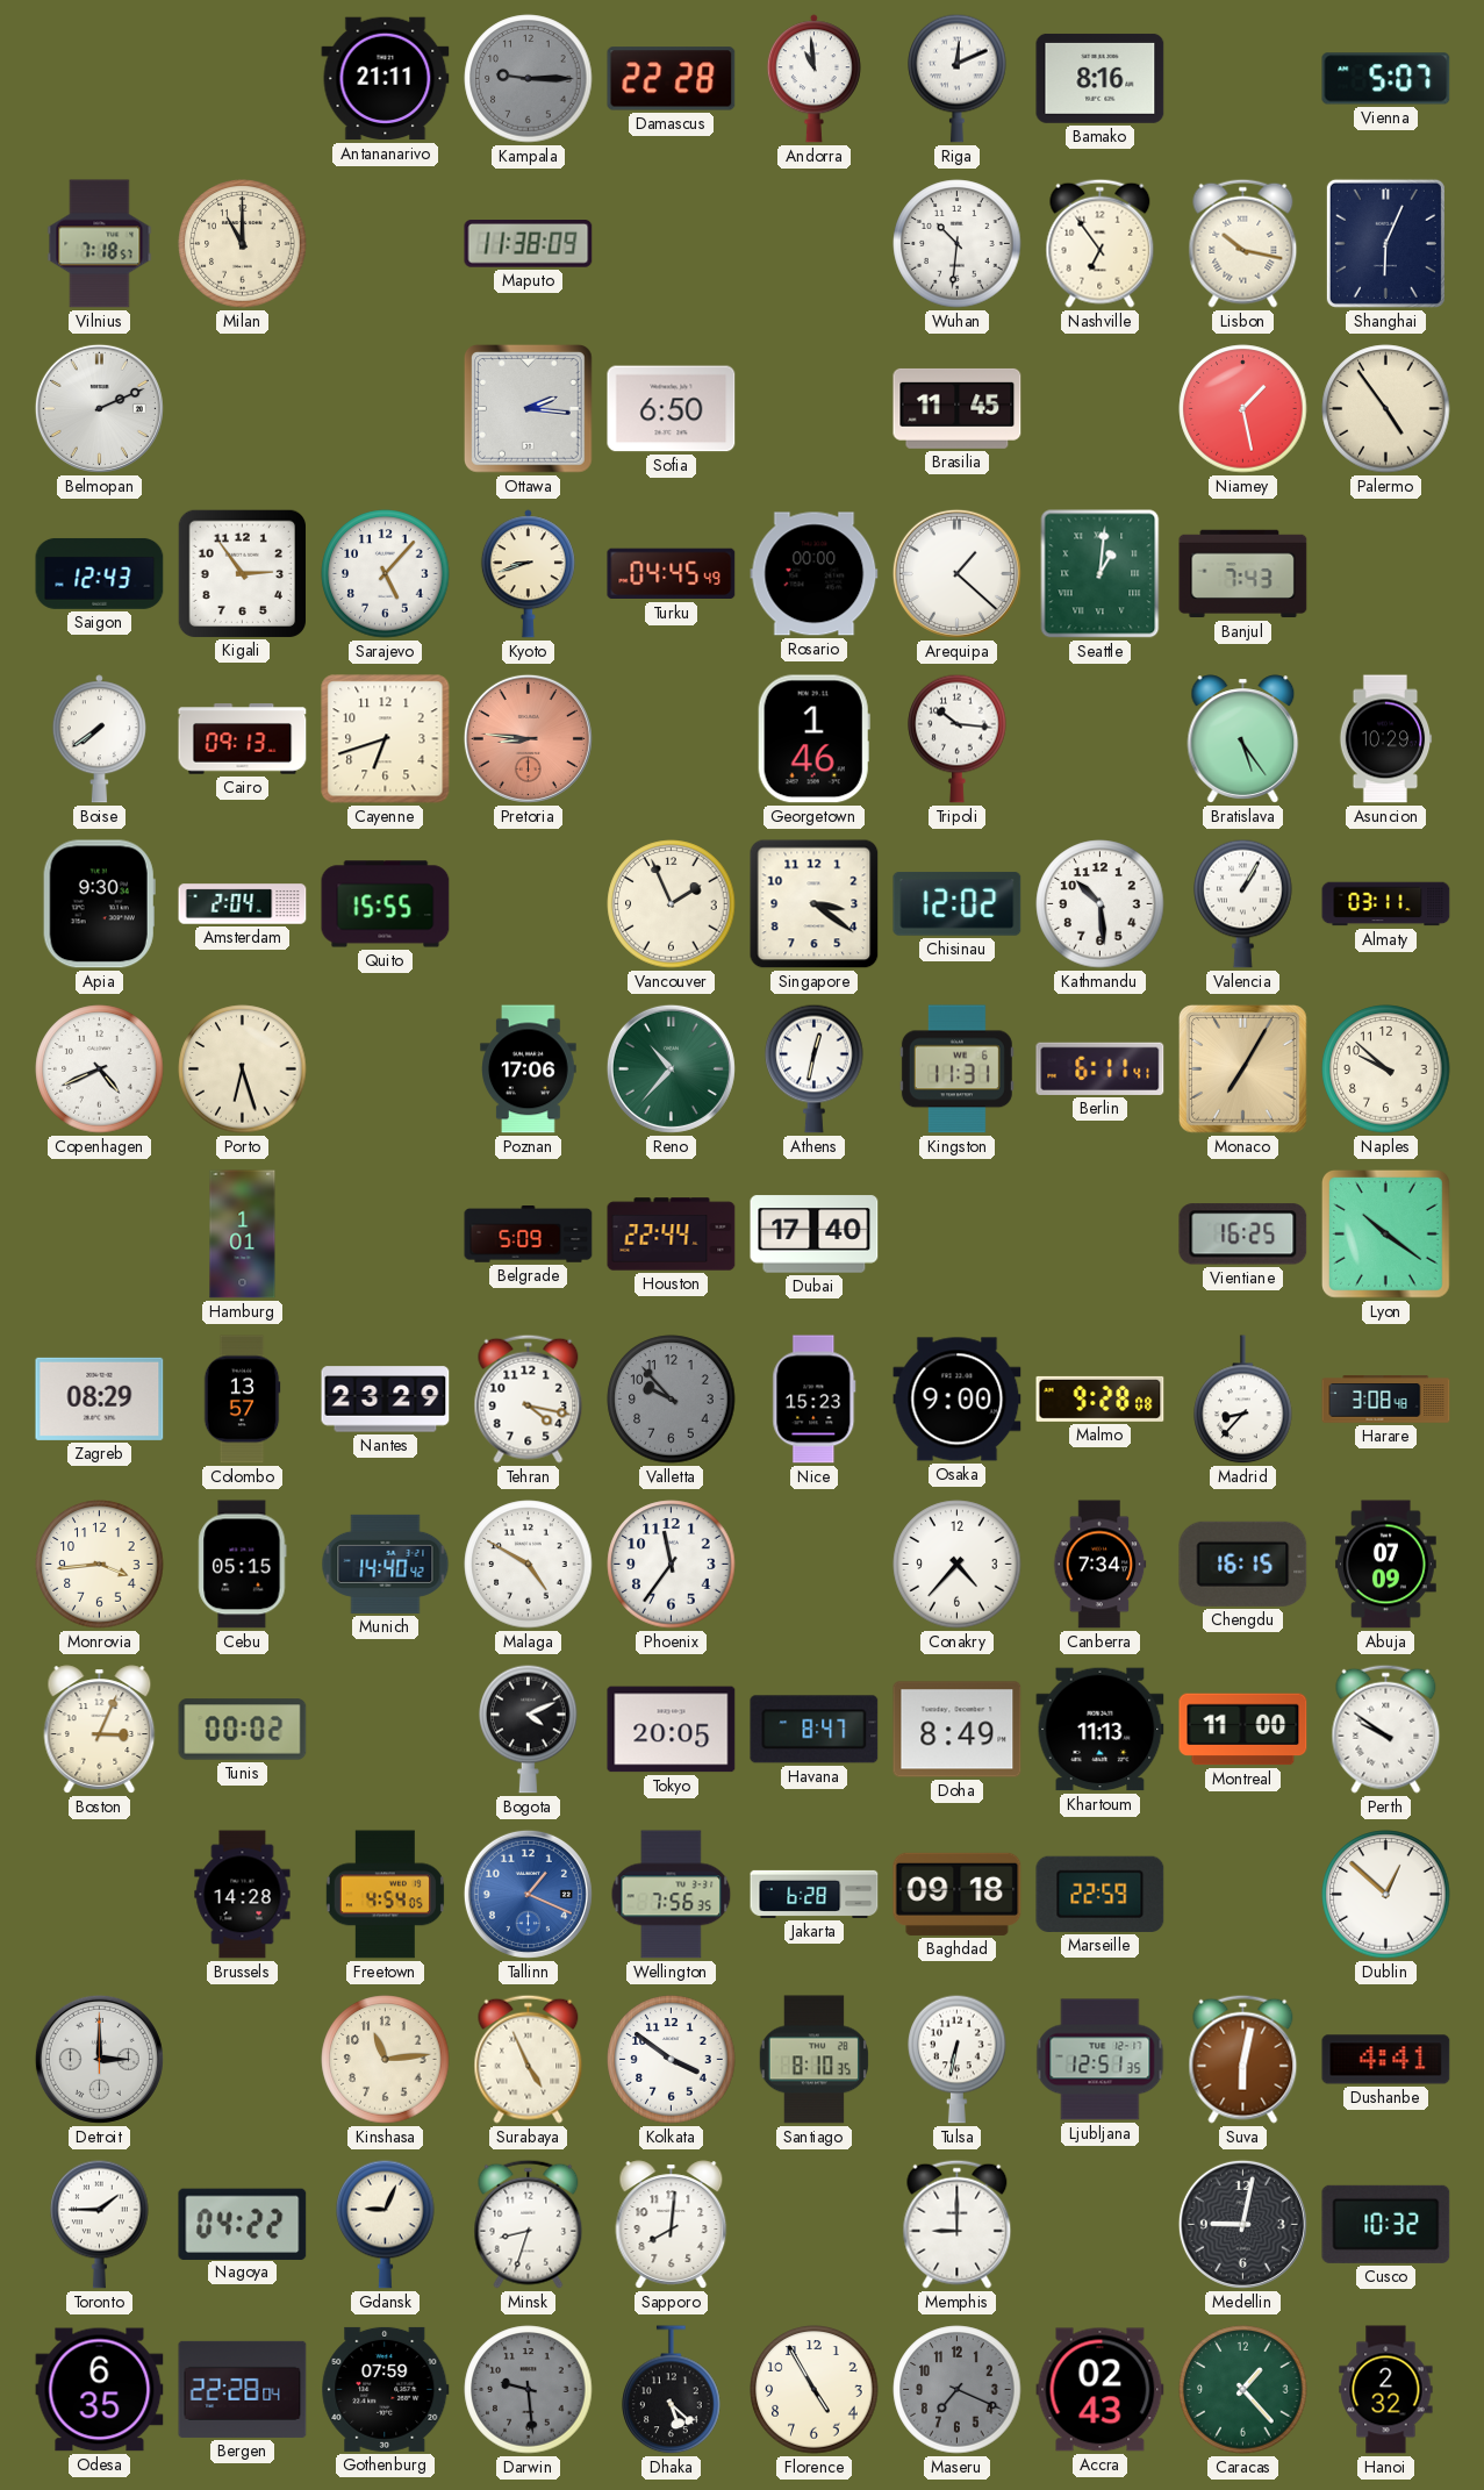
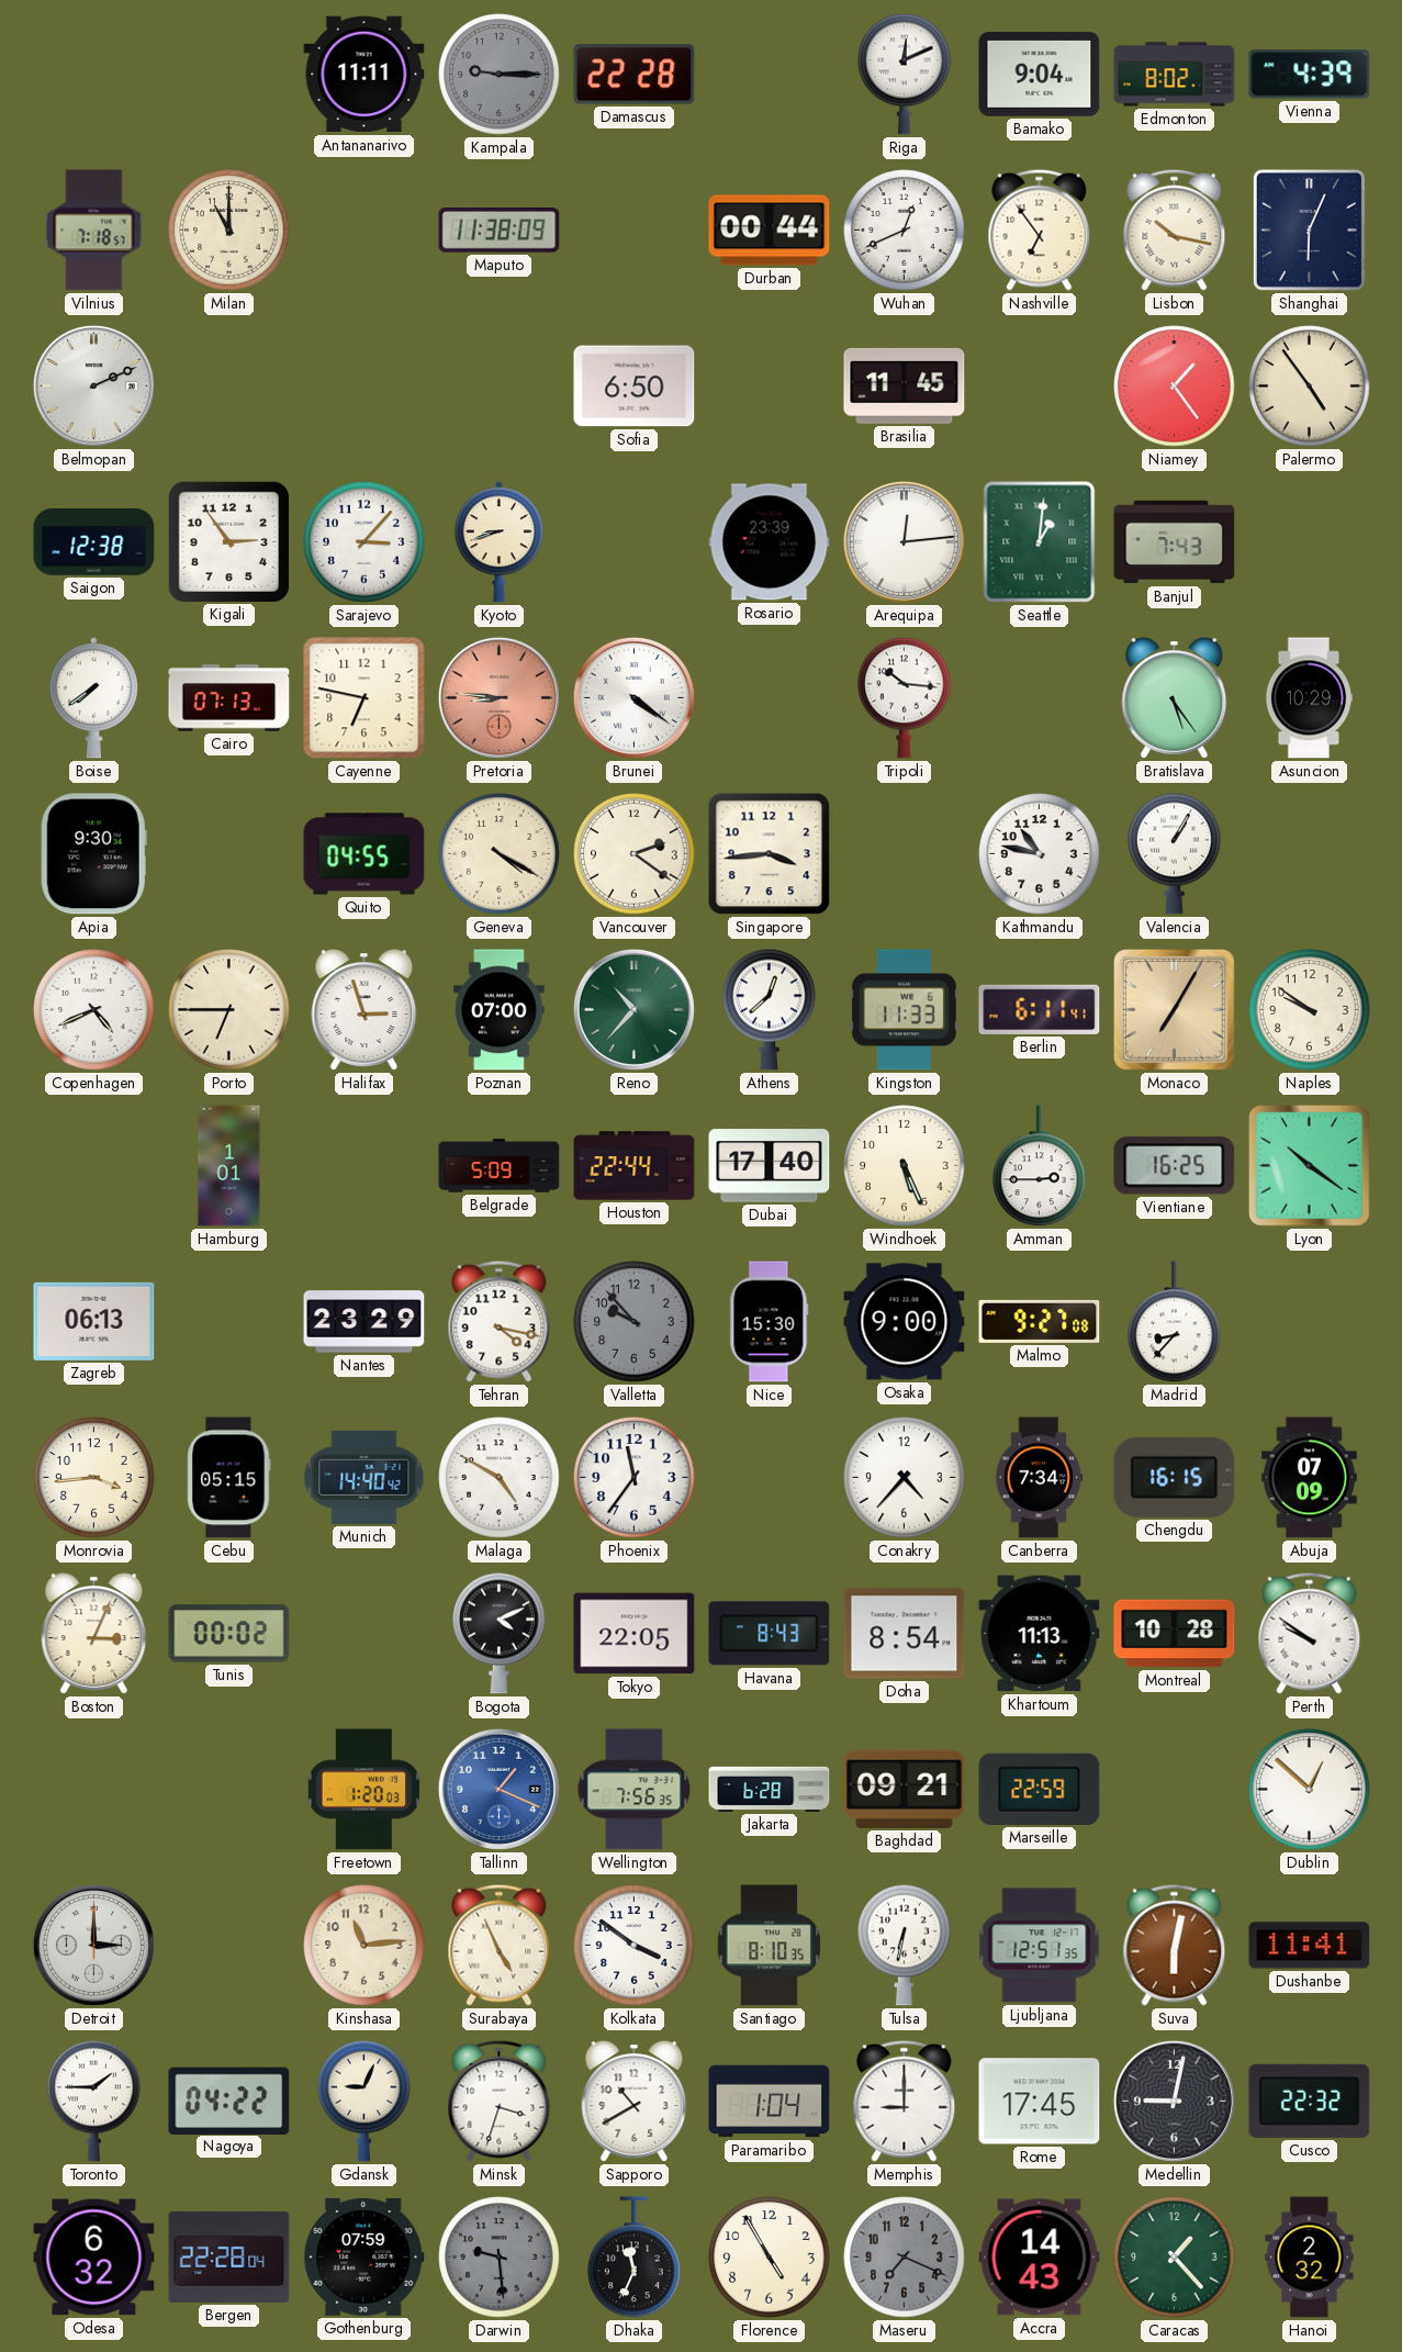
Antananarivo: 21:11 -> 11:11 (364, 75)
Andorra: 10:59 -> none (813, 79)
Bamako: 8:16 -> 9:04 (1040, 74)
Edmonton: none -> 8:02 (1175, 75)
Vienna: 5:07 -> 4:39 (1310, 75)
Durban: none -> 00:44 (770, 231)
Wuhan: 10:31 -> 12:41 (905, 231)
Ottawa: 2:16 -> none (529, 409)
Niamey: 1:28 -> 1:24 (1175, 387)
Saigon: 12:43 -> 12:38 (94, 541)
Sarajevo: 5:07 -> 3:07 (364, 542)
Turku: 04:45 -> none (672, 574)
Rosario: 00:00 -> 23:39 (770, 542)
Arequipa: 1:22 -> 12:14 (904, 541)
Cairo: 09:13 -> 07:13 (229, 698)
Cayenne: 6:42 -> 6:47 (364, 698)
Brunei: none -> 4:21 (633, 697)
Georgetown: 1:46 -> none (813, 739)
Amsterdam: 2:04 -> none (243, 904)
Quito: 15:55 -> 04:55 (364, 854)
Geneva: none -> 4:20 (500, 854)
Vancouver: 1:56 -> 2:21 (635, 854)
Singapore: 3:21 -> 3:44 (770, 854)
Chisinau: 12:02 -> none (958, 904)
Kathmandu: 10:29 -> 10:47 (1040, 854)
Almaty: 03:11 -> none (1386, 904)
Porto: 6:27 -> 6:45 (229, 1010)
Halifax: none -> 2:57 (364, 1010)
Poznan: 17:06 -> 07:00 (500, 1010)
Athens: 12:32 -> 12:38 (770, 1009)
Kingston: 11:31 -> 11:33 (904, 1010)
Naples: 9:52 -> 9:51 (1310, 1010)
Windhoek: none -> 5:26 (905, 1166)
Amman: none -> 2:45 (1040, 1166)
Zagreb: 08:29 -> 06:13 (94, 1321)
Colombo: 13:57 -> none (242, 1400)
Nice: 15:23 -> 15:30 (770, 1322)
Malmo: 9:28 -> 9:27 (1040, 1321)
Harare: 3:08 -> none (1386, 1400)
Tokyo: 20:05 -> 22:05 (635, 1634)
Havana: 8:47 -> 8:43 (770, 1634)
Doha: 8:49 -> 8:54 (905, 1634)
Montreal: 11:00 -> 10:28 (1175, 1634)
Brussels: 14:28 -> none (243, 1895)
Freetown: 4:54 -> 1:20 (363, 1790)
Baghdad: 09:18 -> 09:21 (905, 1789)
Dushanbe: 4:41 -> 11:41 (1310, 1946)
Minsk: 8:33 -> 3:33 (500, 2101)
Sapporo: 8:01 -> 10:40 (635, 2102)
Paramaribo: none -> 1:04 (770, 2102)
Rome: none -> 17:45 (1040, 2102)
Cusco: 10:32 -> 22:32 (1310, 2101)
Odesa: 6:35 -> 6:32 (94, 2258)
Dhaka: 5:22 -> 11:34 (635, 2258)
Accra: 02:43 -> 14:43 (1040, 2258)
